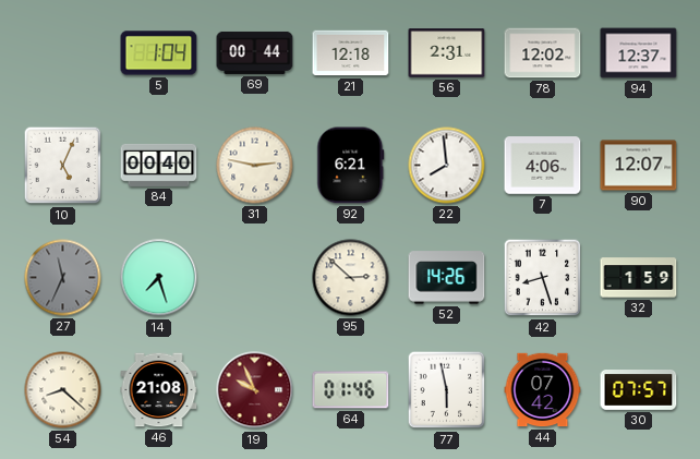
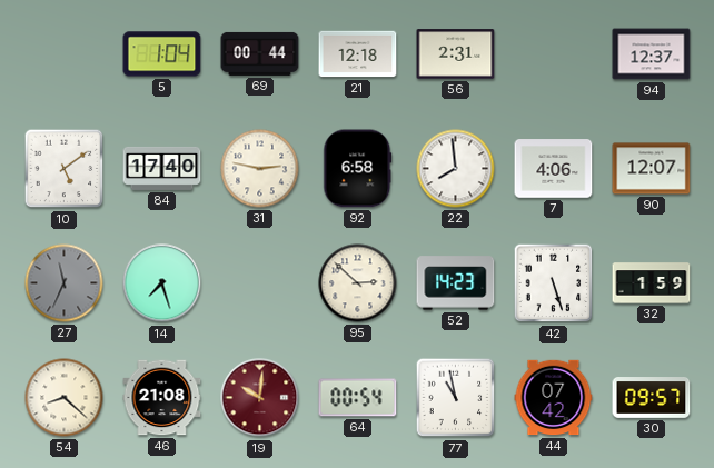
78: 12:02 -> none (543, 53)
10: 5:04 -> 5:09 (65, 169)
84: 00:40 -> 17:40 (162, 168)
92: 6:21 -> 6:58 (358, 169)
52: 14:26 -> 14:23 (456, 283)
42: 8:27 -> 5:27 (554, 283)
19: 9:56 -> 10:01 (260, 398)
64: 01:46 -> 00:54 (358, 398)
77: 5:58 -> 10:58 (456, 398)
30: 07:57 -> 09:57 (652, 398)
